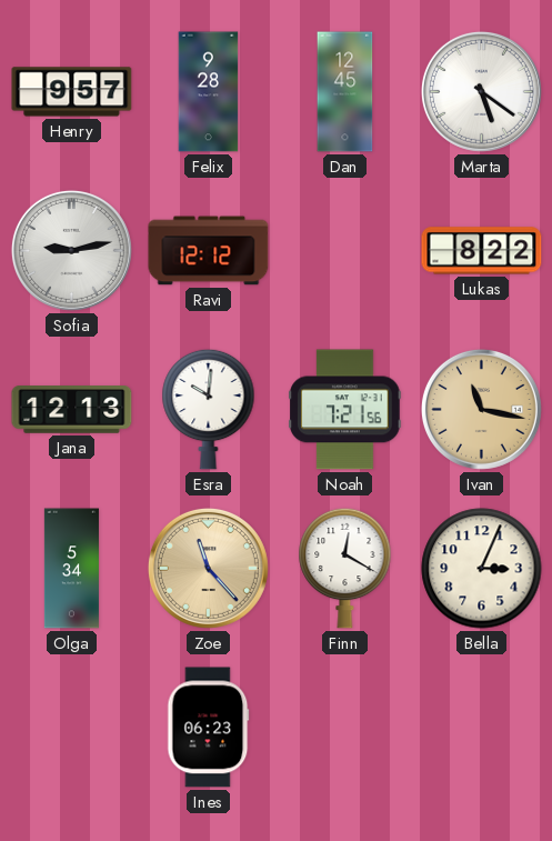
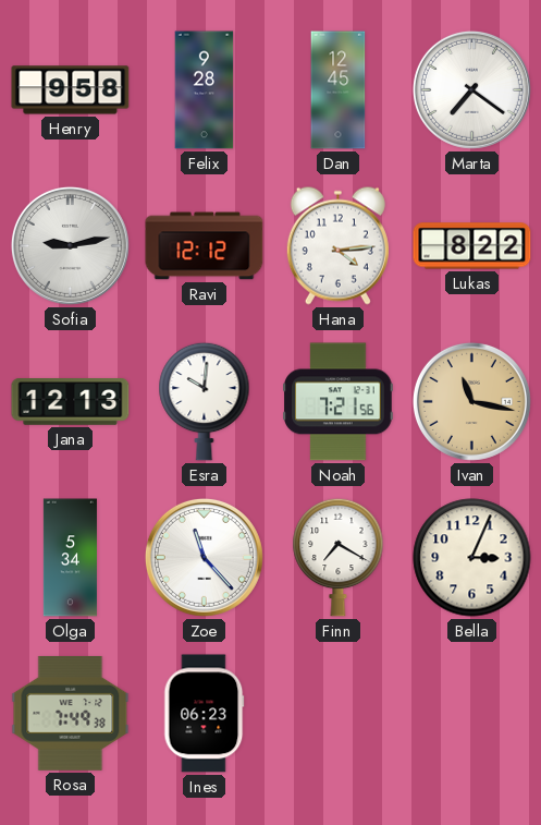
Henry: 9:57 -> 9:58 (71, 90)
Marta: 5:21 -> 7:21 (471, 89)
Hana: none -> 4:14 (337, 245)
Zoe dial: champagne -> white (204, 557)
Finn: 12:20 -> 7:20 (339, 557)
Rosa: none -> 7:49 (71, 713)
